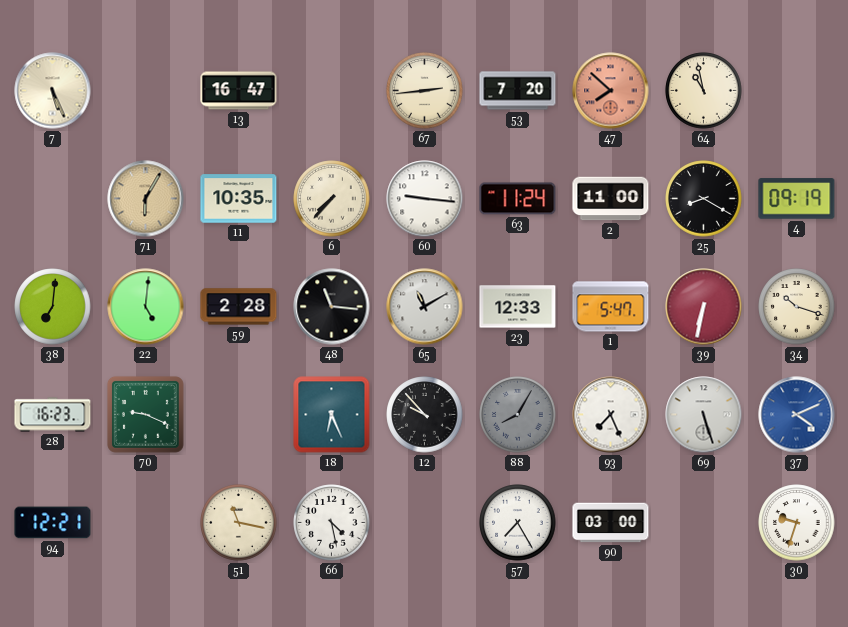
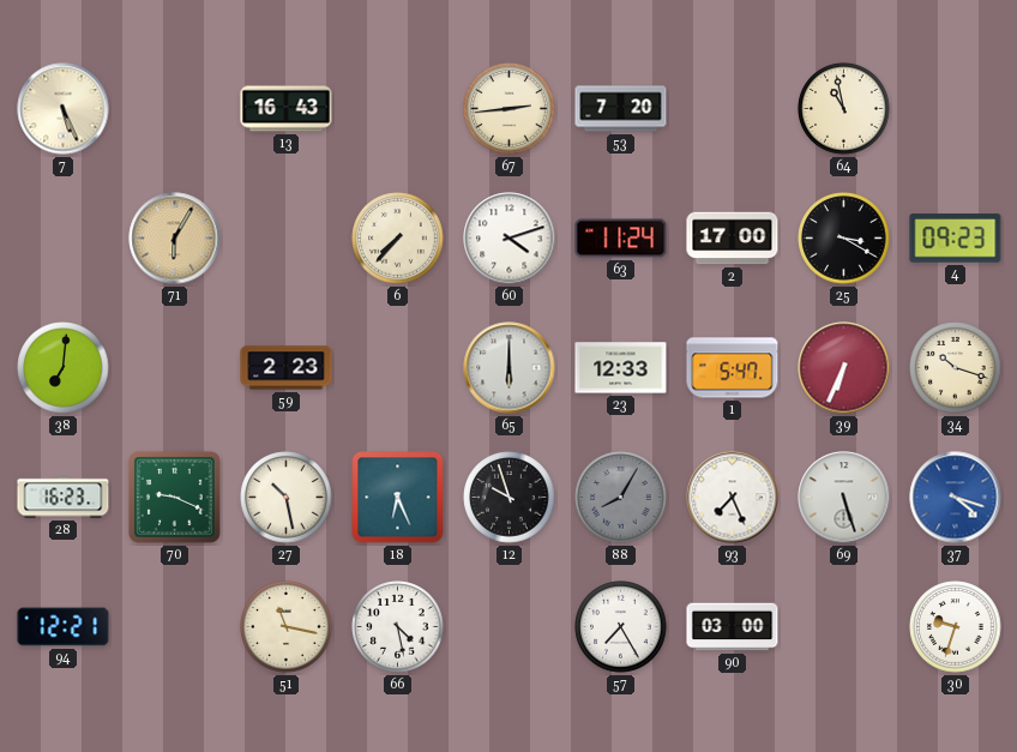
13: 16:47 -> 16:43 (287, 109)
47: 7:52 -> none (611, 91)
11: 10:35 -> none (239, 199)
60: 9:16 -> 4:12 (510, 239)
2: 11:00 -> 17:00 (733, 239)
25: 8:20 -> 3:20 (844, 239)
4: 09:19 -> 09:23 (956, 239)
22: 5:01 -> none (146, 307)
59: 2:28 -> 2:23 (287, 368)
48: 11:16 -> none (332, 307)
65: 11:10 -> 6:00 (510, 368)
39: 6:32 -> 6:34 (844, 368)
27: none -> 10:28 (287, 498)
12: 9:53 -> 9:57 (510, 498)
37: 4:11 -> 4:18 (956, 498)
